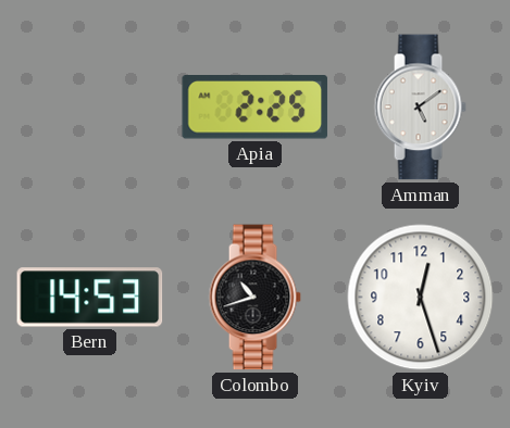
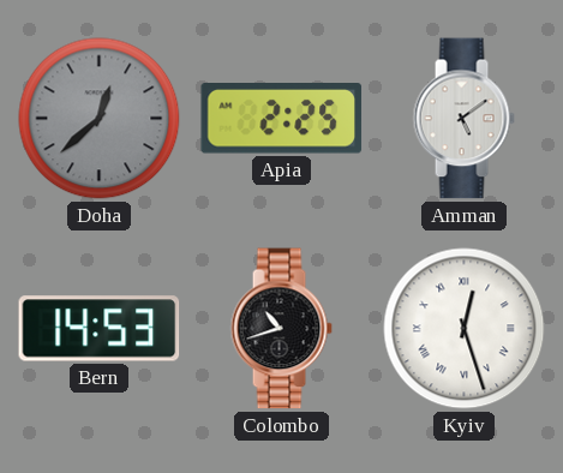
Doha: none -> 12:38 (100, 119)
Kyiv numerals: Arabic -> Roman (465, 329)
